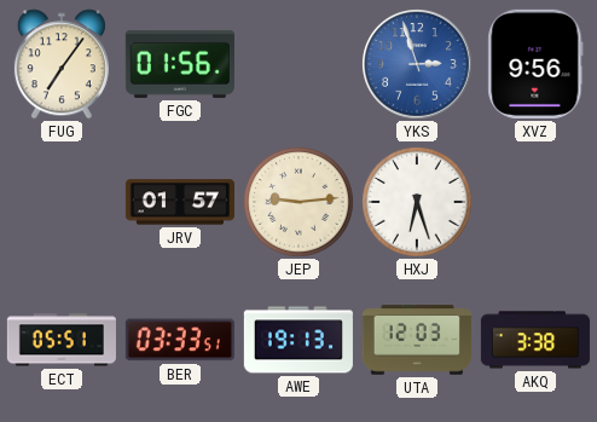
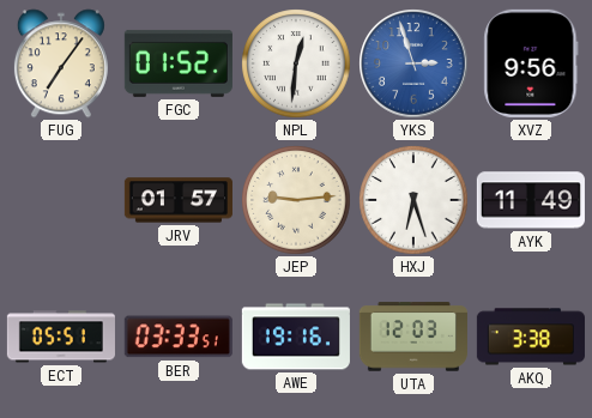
FGC: 01:56 -> 01:52 (179, 63)
NPL: none -> 12:31 (296, 63)
AYK: none -> 11:49 (531, 200)
AWE: 19:13 -> 19:16 (296, 337)
